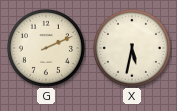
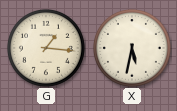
G: 2:11 -> 1:16 (46, 48)
